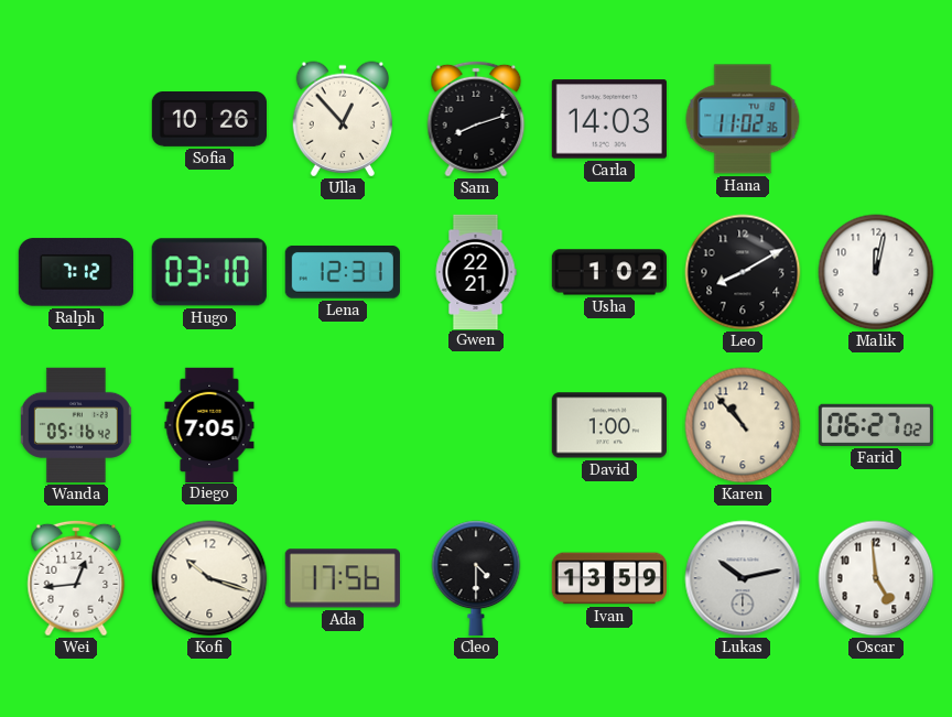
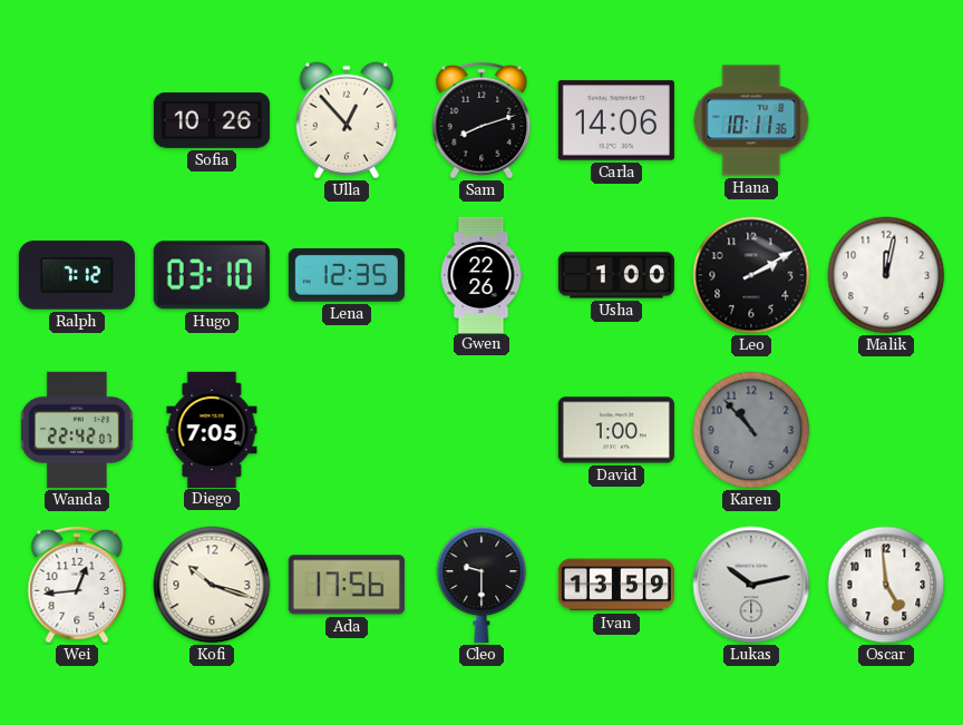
Carla: 14:03 -> 14:06 (616, 120)
Hana: 11:02 -> 10:11 (751, 120)
Lena: 12:31 -> 12:35 (347, 275)
Gwen: 22:21 -> 22:26 (481, 274)
Usha: 1:02 -> 1:00 (616, 275)
Leo: 8:10 -> 2:10 (751, 275)
Wanda: 05:16 -> 22:42 (77, 430)
Karen dial: cream -> grey (751, 430)
Farid: 06:27 -> none (876, 425)
Cleo: 4:30 -> 9:30 (481, 585)
